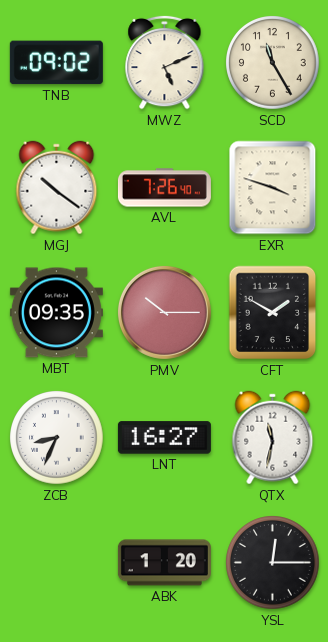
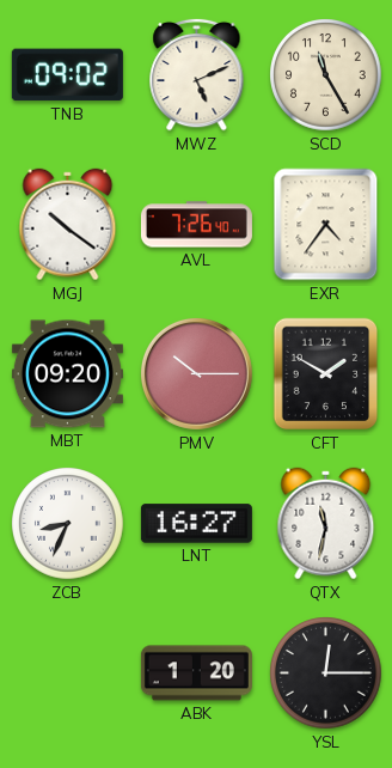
EXR: 3:48 -> 4:36 (326, 225)
MBT: 09:35 -> 09:20 (67, 374)
